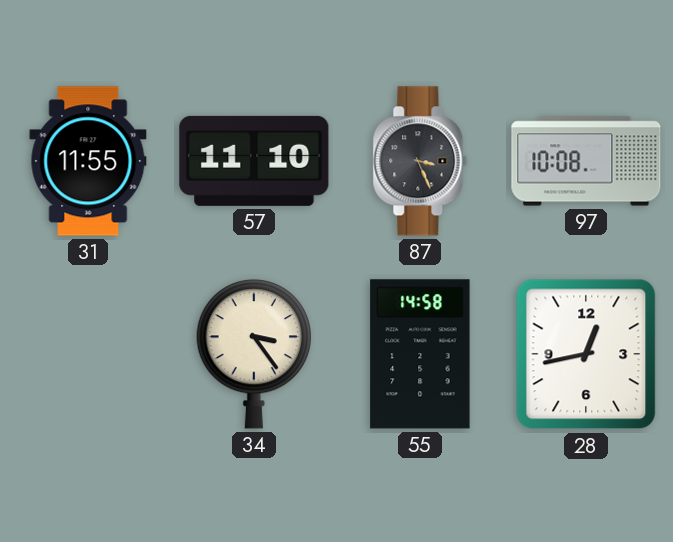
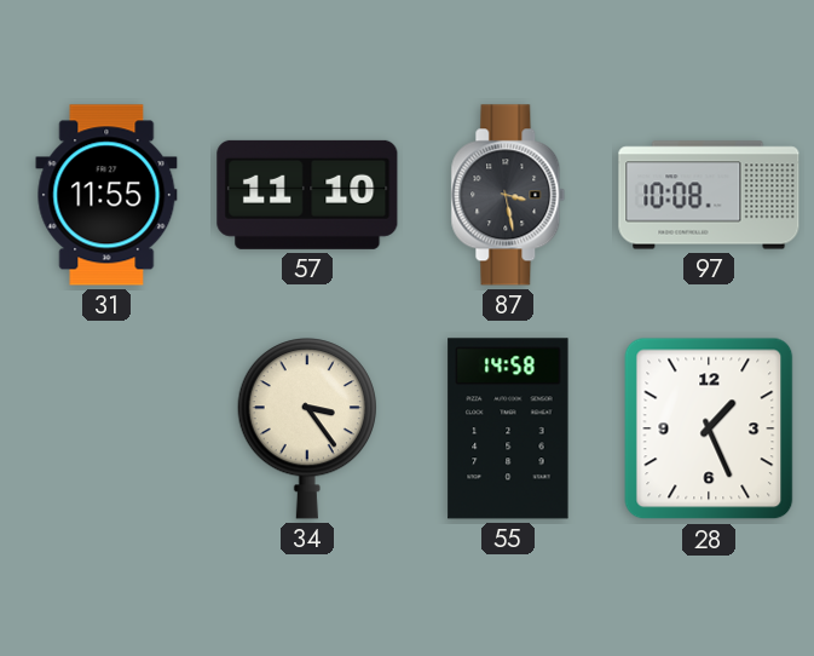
87: 3:26 -> 3:28 (508, 195)
28: 12:43 -> 1:26 (709, 428)
